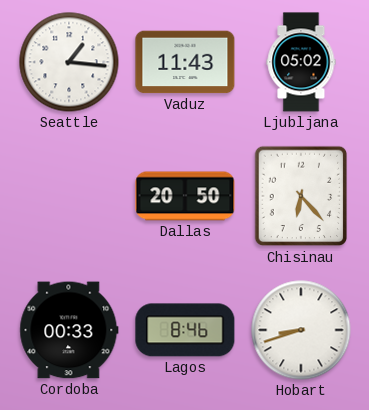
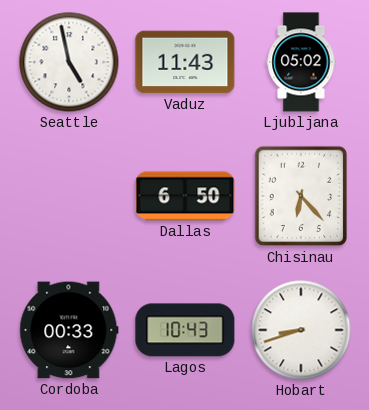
Seattle: 1:16 -> 4:58 (69, 62)
Dallas: 20:50 -> 6:50 (185, 196)
Lagos: 8:46 -> 10:43 (185, 330)
